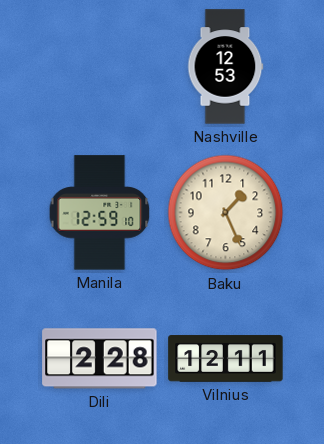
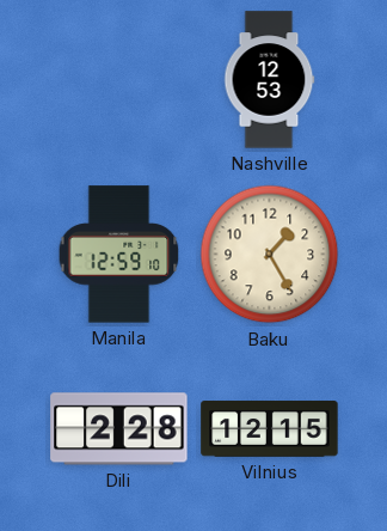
Baku: 1:26 -> 1:25 (270, 255)
Vilnius: 12:11 -> 12:15 (270, 429)
